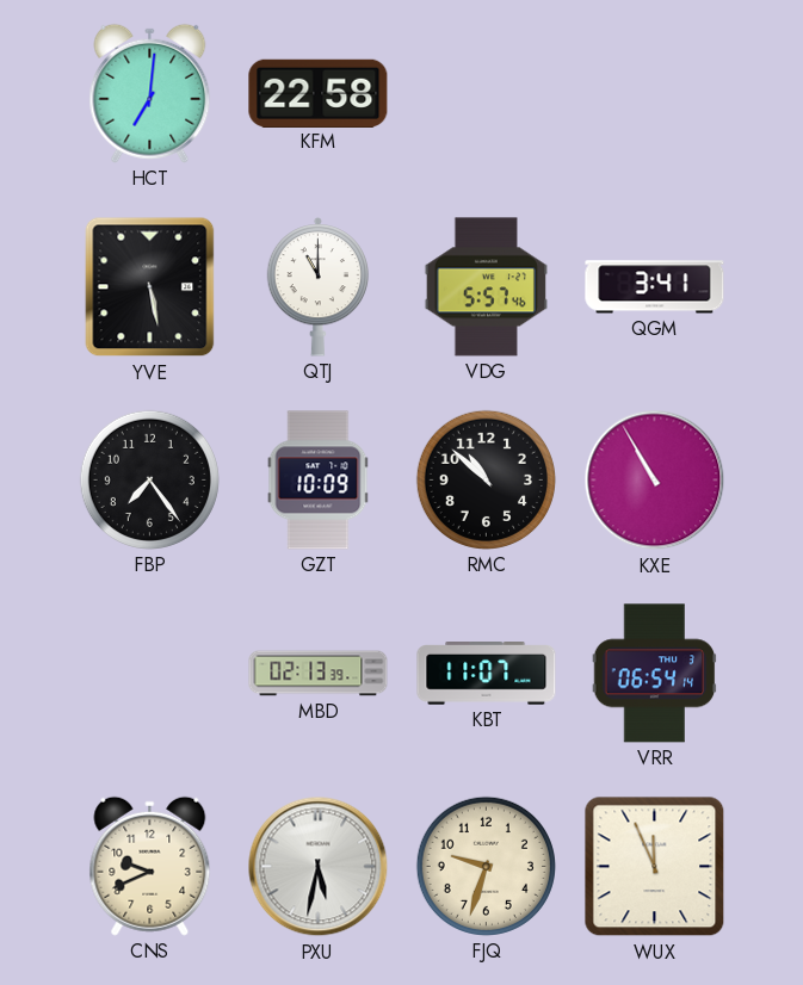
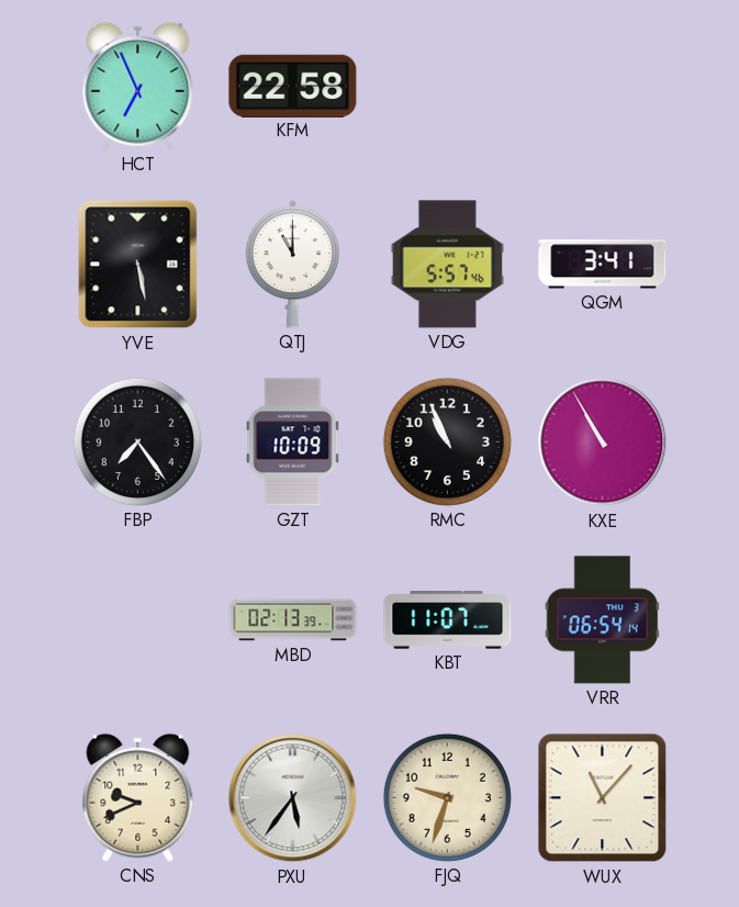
HCT: 7:01 -> 6:56 (138, 86)
RMC: 10:52 -> 10:56 (447, 441)
PXU: 5:32 -> 5:36 (293, 798)
WUX: 11:56 -> 11:07 (603, 798)
